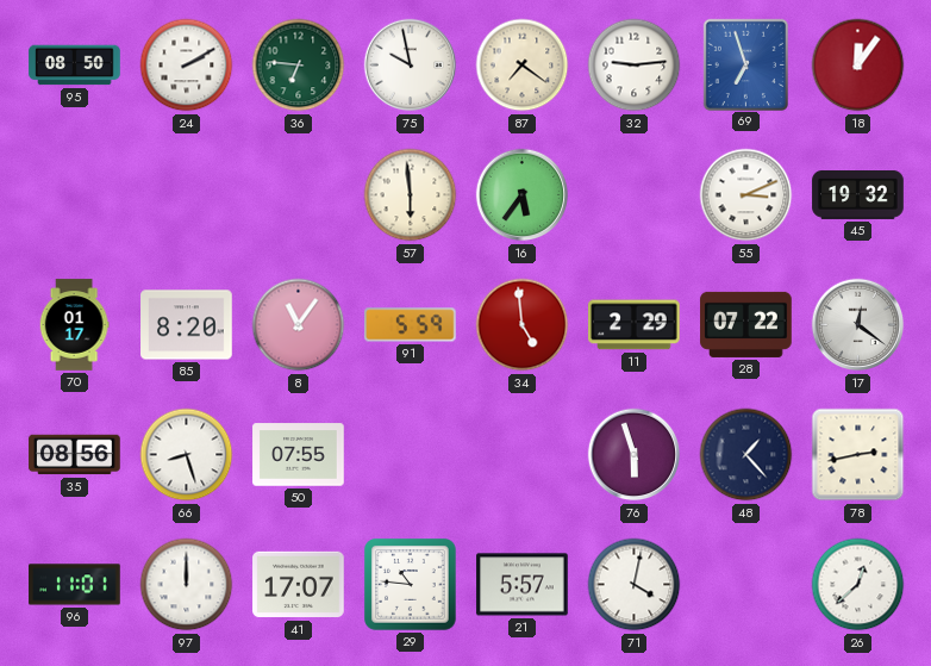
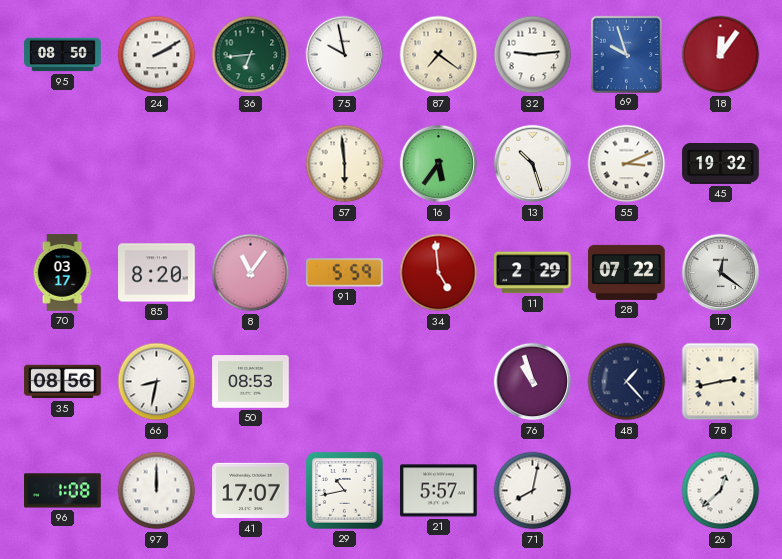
36: 6:46 -> 6:44 (251, 55)
69: 6:57 -> 9:57 (626, 54)
13: none -> 10:27 (533, 164)
70: 01:17 -> 03:17 (62, 273)
66: 8:27 -> 8:32 (157, 382)
50: 07:55 -> 08:53 (251, 382)
76: 5:57 -> 10:57 (533, 382)
96: 11:01 -> 1:08 (63, 491)
29: 10:46 -> 10:43 (345, 491)
71: 4:02 -> 8:02 (533, 491)
